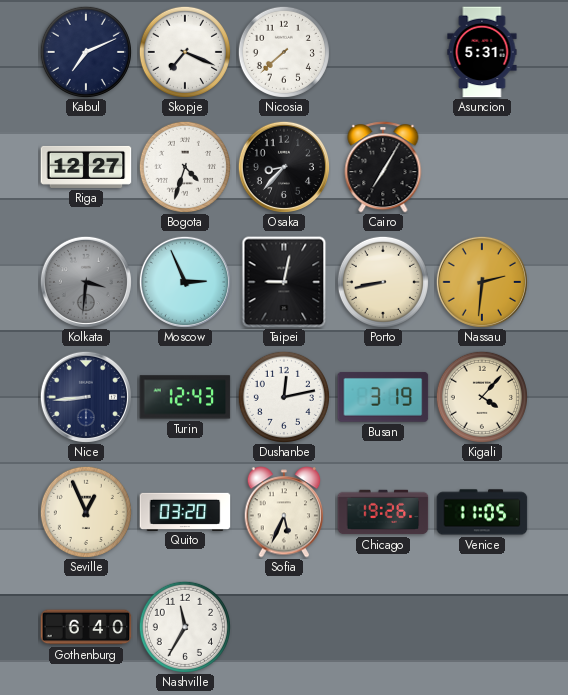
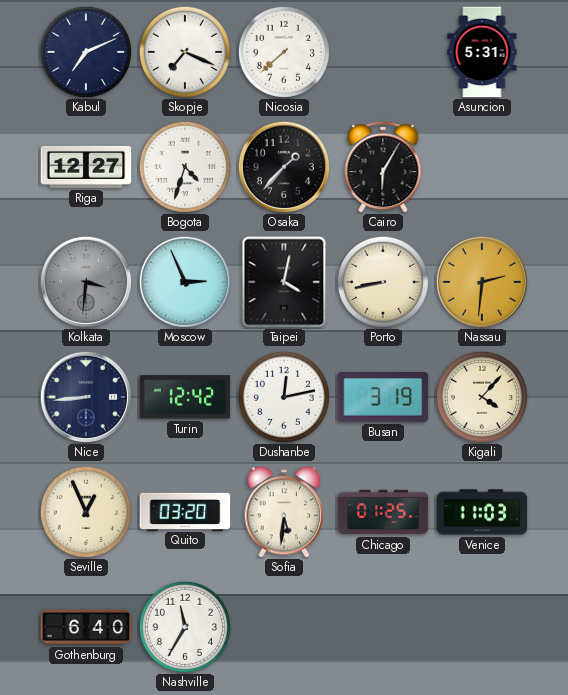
Osaka: 8:37 -> 1:37 (284, 167)
Cairo: 7:05 -> 6:05 (383, 167)
Taipei: 9:02 -> 4:02 (284, 282)
Turin: 12:43 -> 12:42 (185, 397)
Sofia: 5:34 -> 5:31 (284, 512)
Chicago: 19:26 -> 01:25 (383, 512)
Venice: 11:05 -> 11:03 (482, 512)
